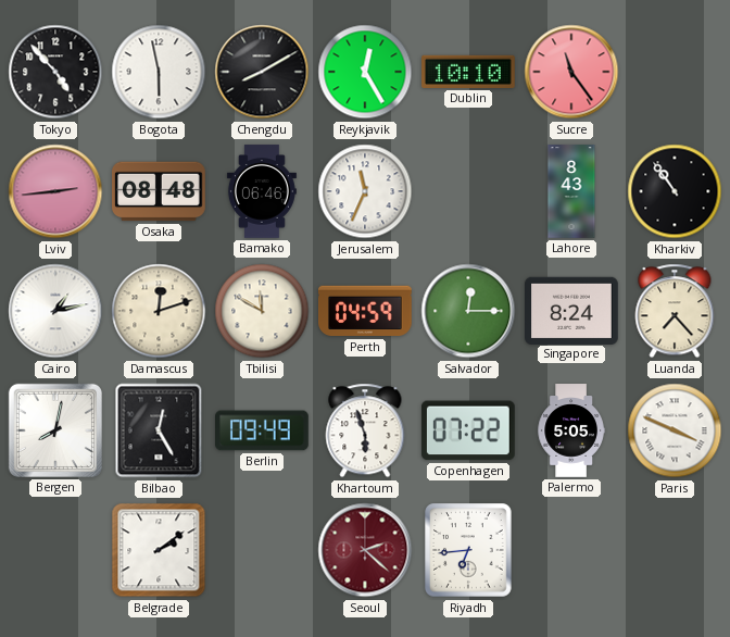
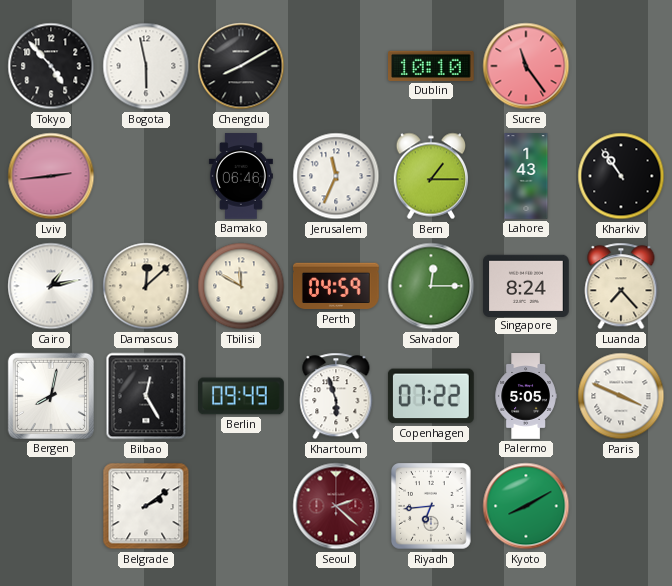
Reykjavik: 12:25 -> none (365, 72)
Osaka: 08:48 -> none (160, 191)
Bern: none -> 1:15 (430, 176)
Lahore: 8:43 -> 1:43 (526, 176)
Damascus: 12:12 -> 12:08 (146, 286)
Kyoto: none -> 8:10 (526, 506)
